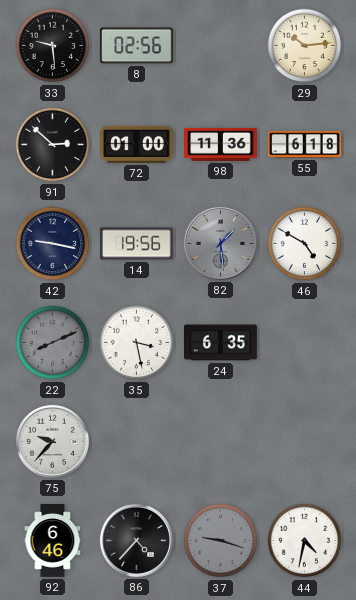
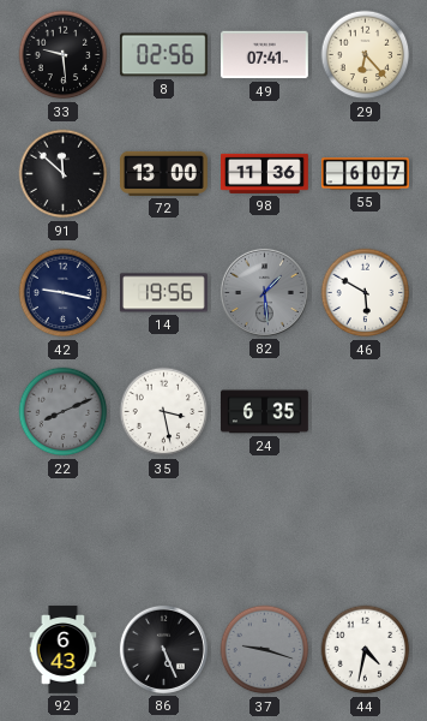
49: none -> 07:41 (265, 55)
29: 10:14 -> 6:23 (366, 55)
91: 2:52 -> 11:52 (64, 174)
72: 01:00 -> 13:00 (164, 173)
55: 6:18 -> 6:07 (366, 174)
46: 4:50 -> 5:50 (366, 293)
75: 9:37 -> none (52, 441)
92: 6:46 -> 6:43 (64, 650)
86: 4:37 -> 5:26 (163, 649)
